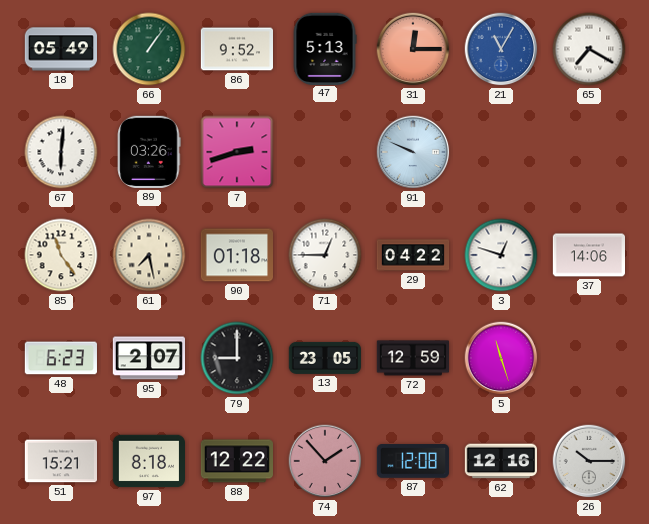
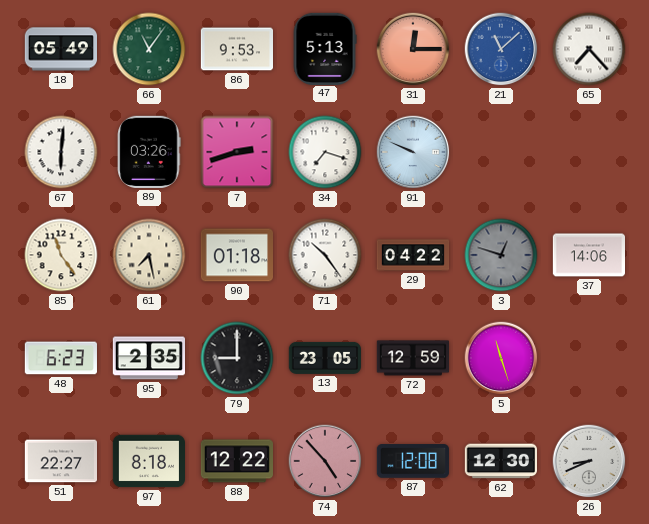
66: 1:06 -> 11:06 (149, 49)
86: 9:52 -> 9:53 (236, 49)
21: 11:05 -> 11:08 (501, 49)
65: 7:20 -> 7:23 (589, 49)
34: none -> 7:18 (325, 152)
71: 12:45 -> 10:24 (325, 255)
3 dial: white -> grey (501, 255)
95: 2:07 -> 2:35 (148, 358)
51: 15:21 -> 22:27 (60, 461)
74: 1:53 -> 4:53 (325, 461)
62: 12:16 -> 12:30 (500, 461)
26: 10:15 -> 8:41 (589, 461)
